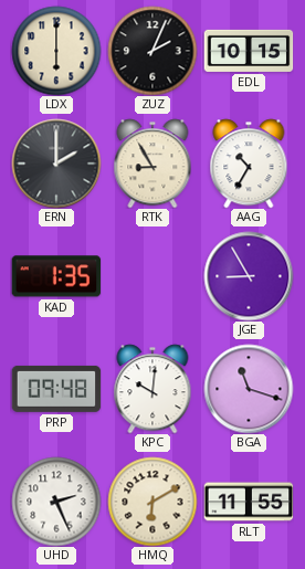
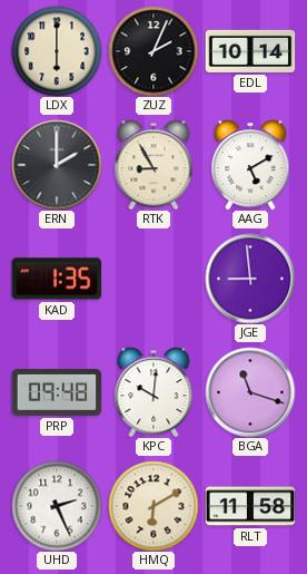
EDL: 10:15 -> 10:14 (250, 51)
AAG: 10:35 -> 5:10 (250, 165)
JGE: 8:55 -> 8:59 (250, 279)
RLT: 11:55 -> 11:58 (250, 506)
